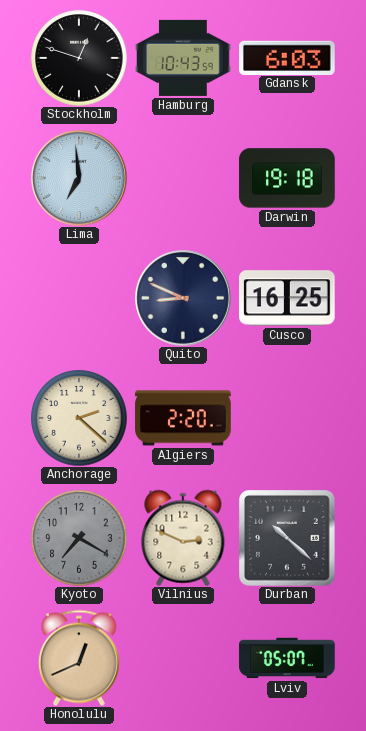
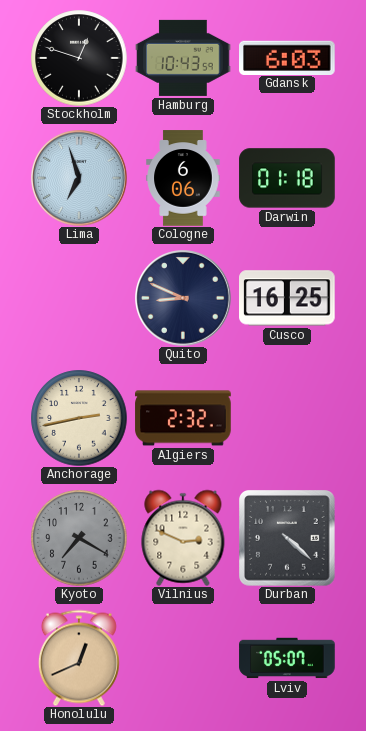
Lima: 6:59 -> 6:57 (80, 179)
Cologne: none -> 6:06 (183, 178)
Darwin: 19:18 -> 01:18 (287, 178)
Anchorage: 2:22 -> 2:43 (79, 418)
Algiers: 2:20 -> 2:32 (183, 418)
Durban: 10:22 -> 4:22 (287, 538)
